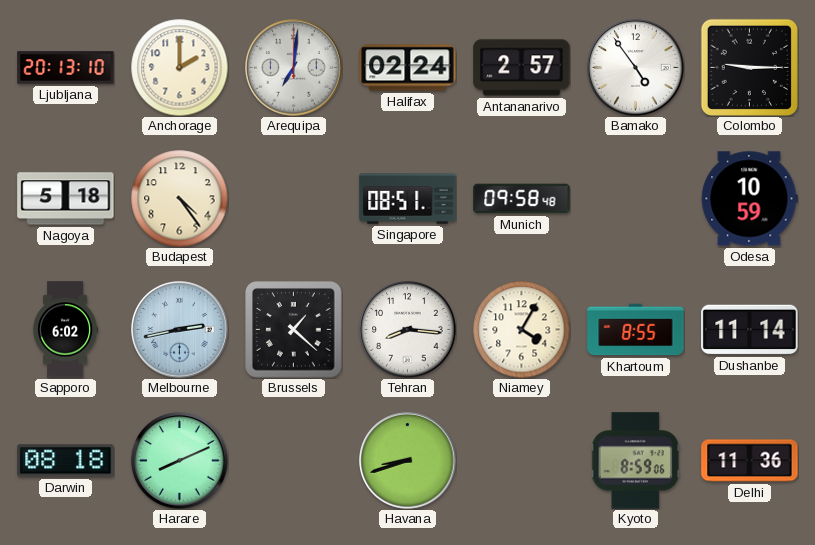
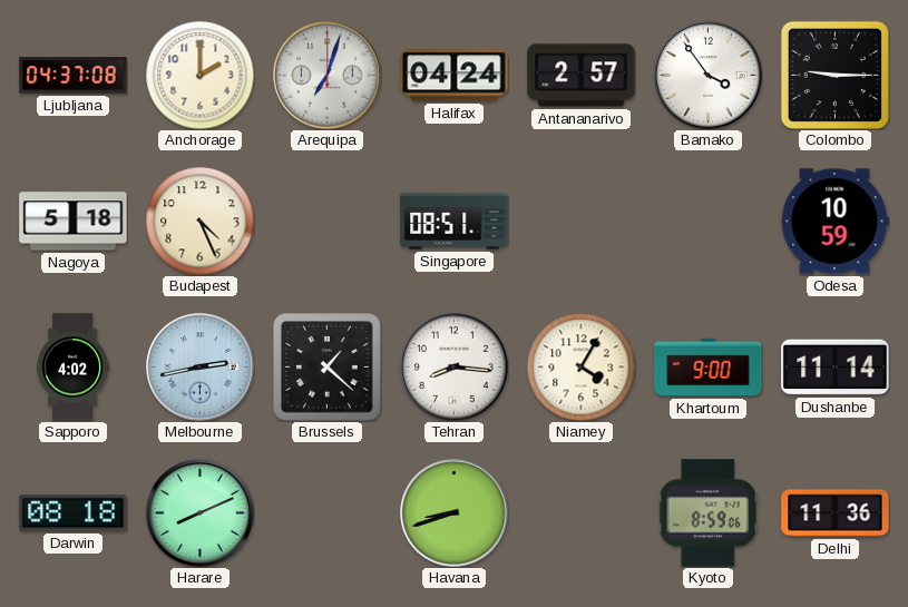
Ljubljana: 20:13 -> 04:37 (74, 76)
Arequipa: 7:01 -> 7:03 (328, 76)
Halifax: 02:24 -> 04:24 (455, 76)
Bamako: 4:54 -> 3:54 (709, 76)
Budapest: 4:24 -> 4:26 (199, 221)
Munich: 09:58 -> none (522, 199)
Sapporo: 6:02 -> 4:02 (74, 368)
Khartoum: 8:55 -> 9:00 (709, 368)
